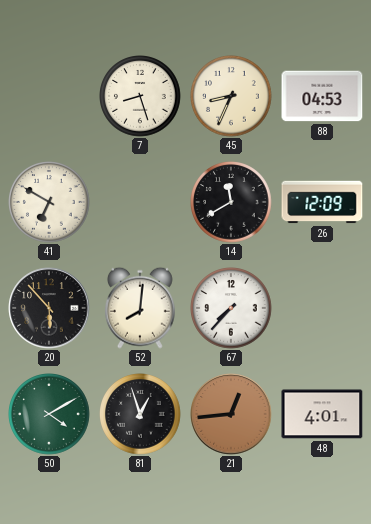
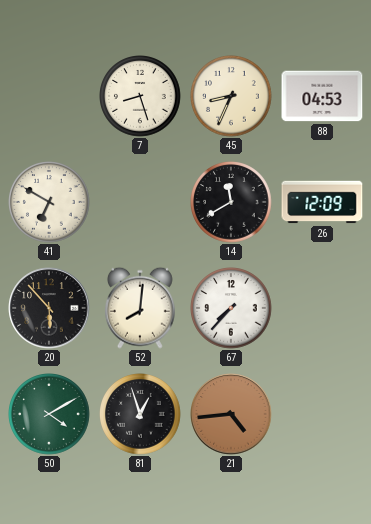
21: 12:44 -> 4:44 (231, 414)
48: 4:01 -> none (322, 414)
